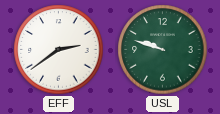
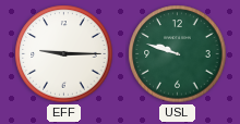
EFF: 2:39 -> 9:15 (64, 54)
